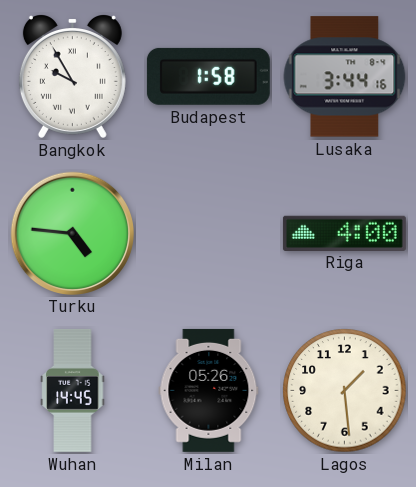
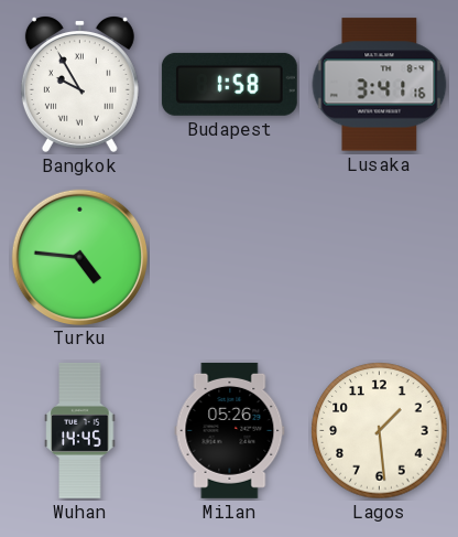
Lusaka: 3:44 -> 3:41 (380, 85)
Riga: 4:00 -> none (344, 233)
